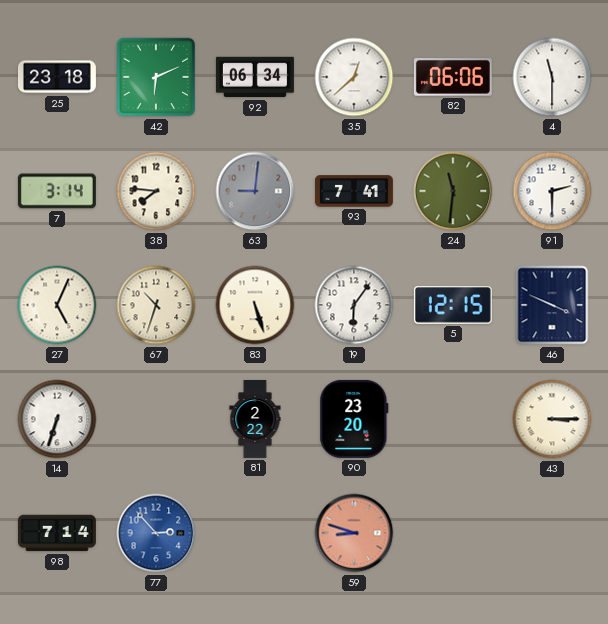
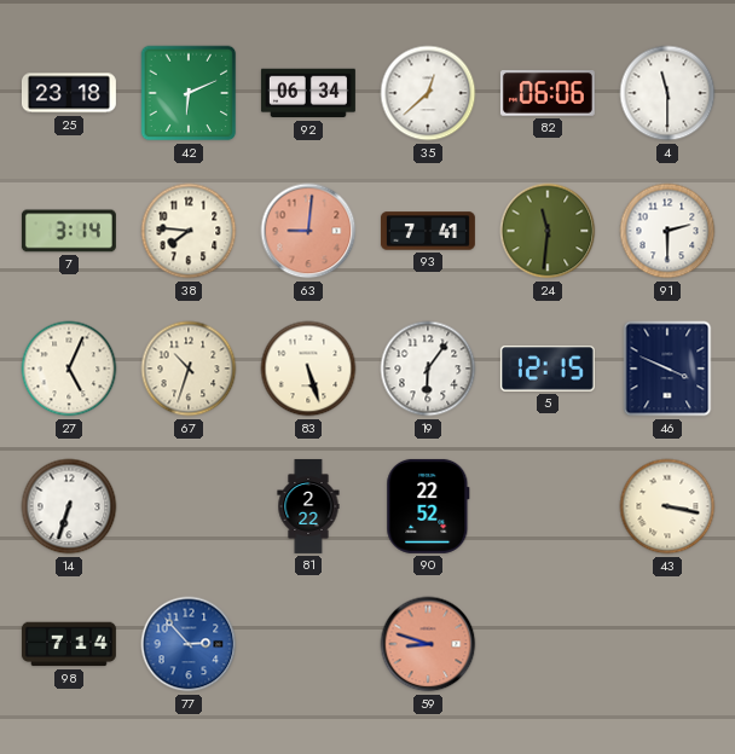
63 dial: grey -> salmon (308, 231)
90: 23:20 -> 22:52 (428, 506)
43: 3:15 -> 3:17 (667, 506)
